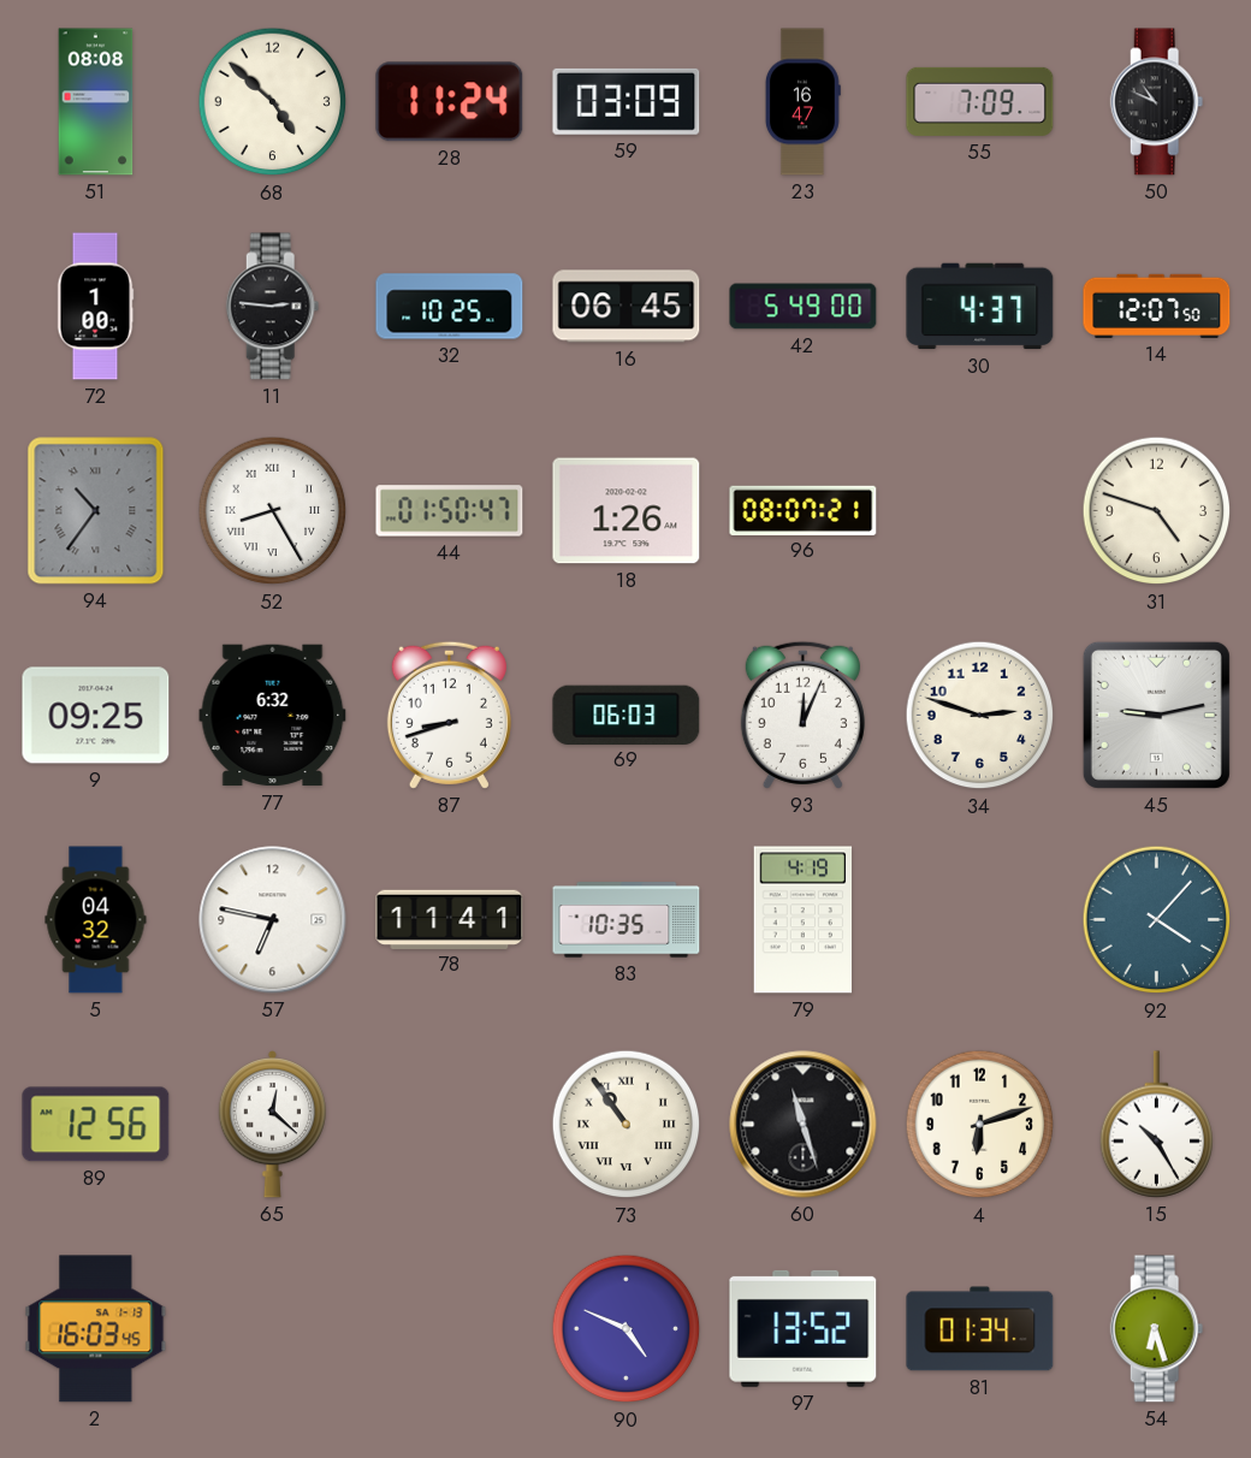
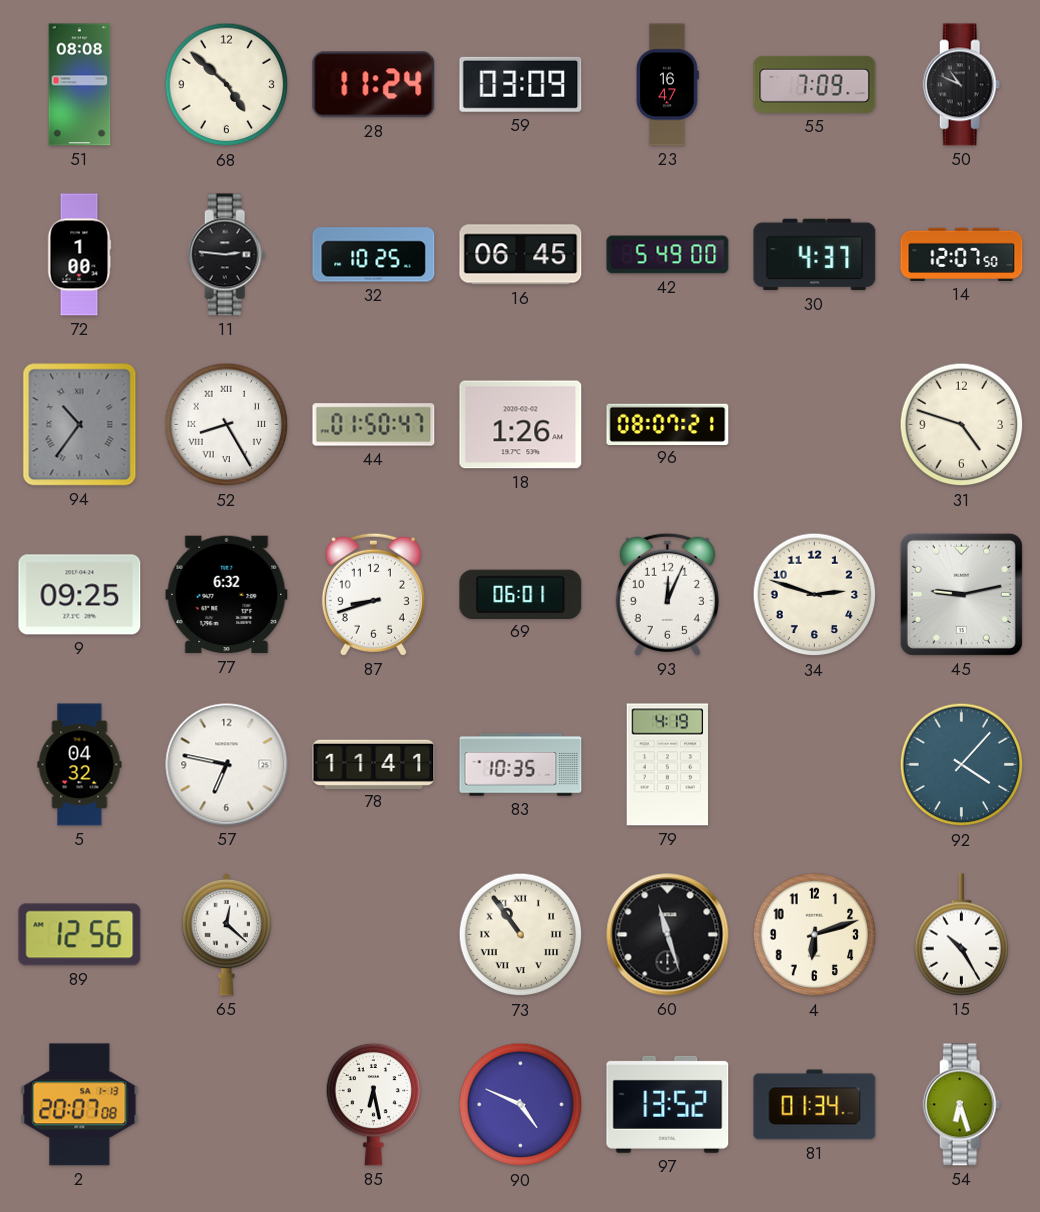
69: 06:03 -> 06:01 (521, 594)
2: 16:03 -> 20:07 (80, 1105)
85: none -> 6:28 (374, 1104)
